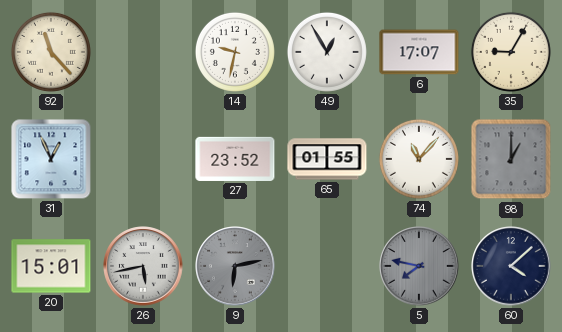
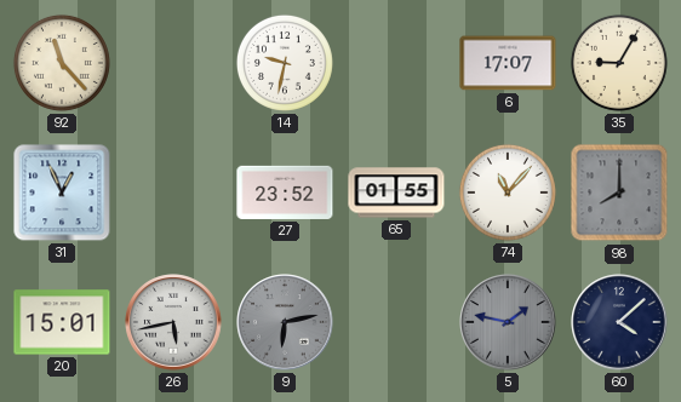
49: 12:55 -> none (327, 52)
98: 1:00 -> 8:00 (619, 193)
5: 7:47 -> 1:47 (508, 322)
